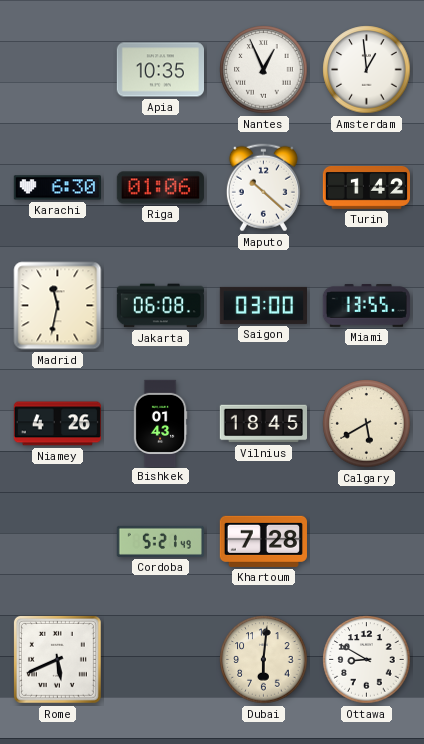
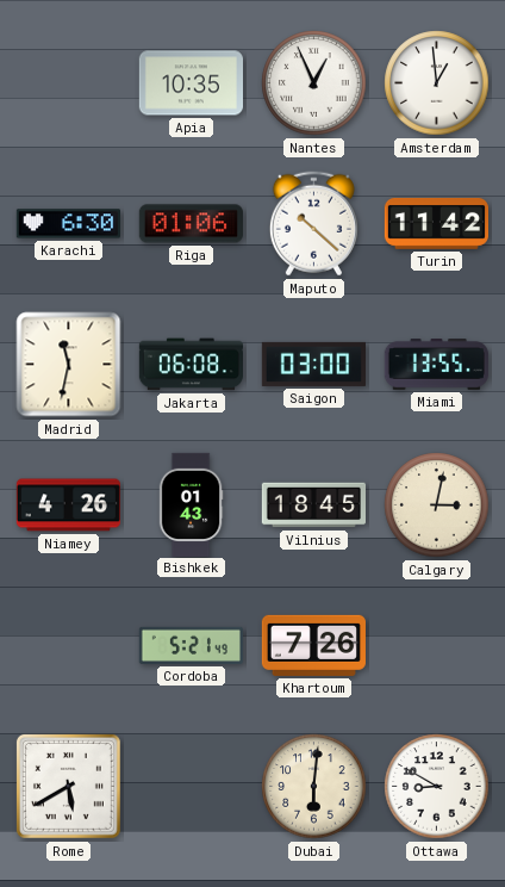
Turin: 1:42 -> 11:42 (436, 223)
Calgary: 5:40 -> 3:02 (437, 505)
Khartoum: 7:28 -> 7:26 (313, 645)
Rome: 5:41 -> 5:40 (68, 786)
